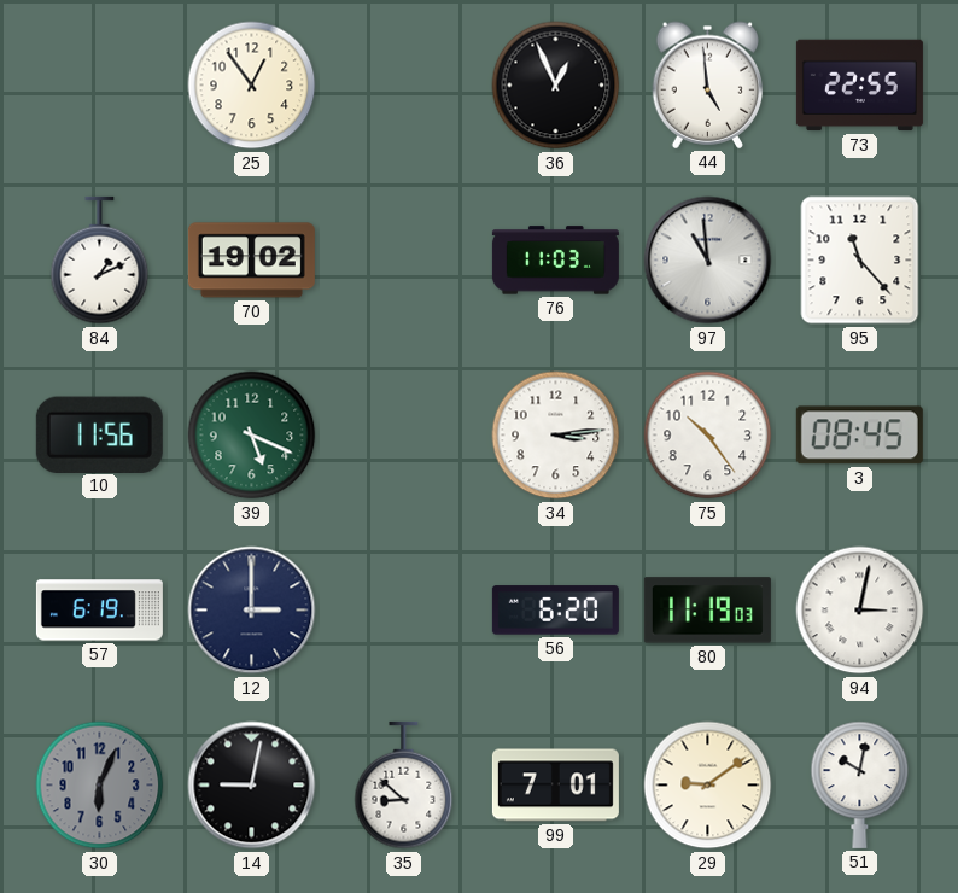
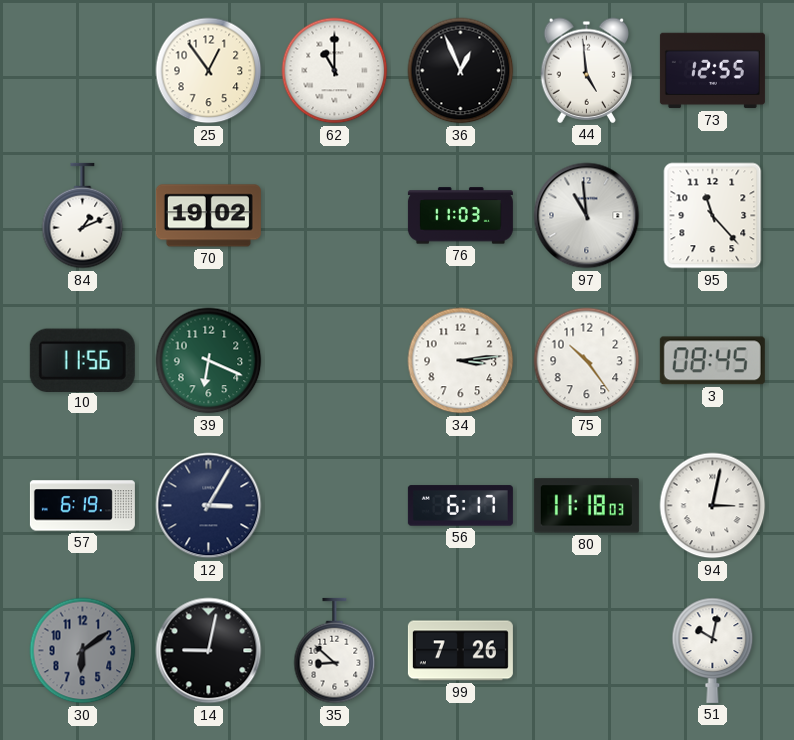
62: none -> 11:00 (335, 71)
73: 22:55 -> 12:55 (712, 71)
39: 5:19 -> 6:19 (209, 361)
12: 3:00 -> 3:05 (209, 506)
56: 6:20 -> 6:17 (460, 506)
80: 11:19 -> 11:18 (586, 506)
30: 6:04 -> 6:09 (83, 651)
99: 7:01 -> 7:26 (460, 651)
29: 9:09 -> none (708, 786)
